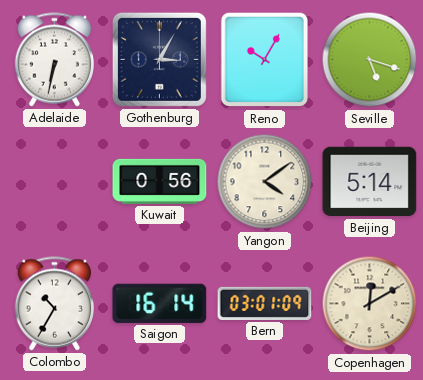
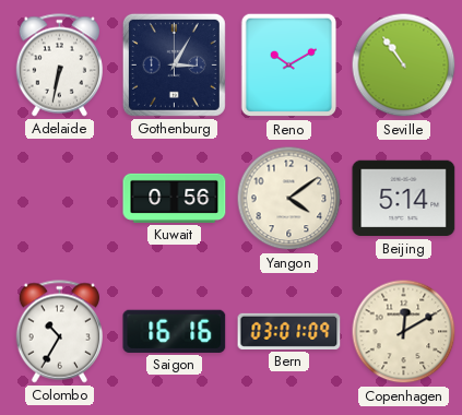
Reno: 10:05 -> 10:10 (288, 66)
Seville: 5:18 -> 10:54 (404, 66)
Saigon: 16:14 -> 16:16 (175, 331)
